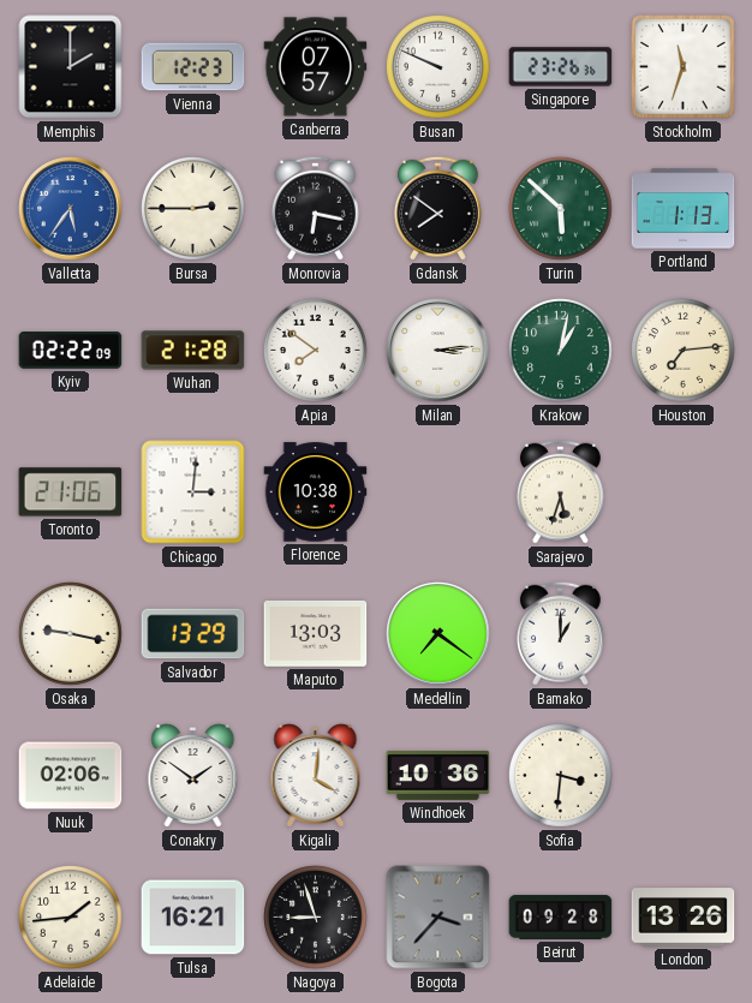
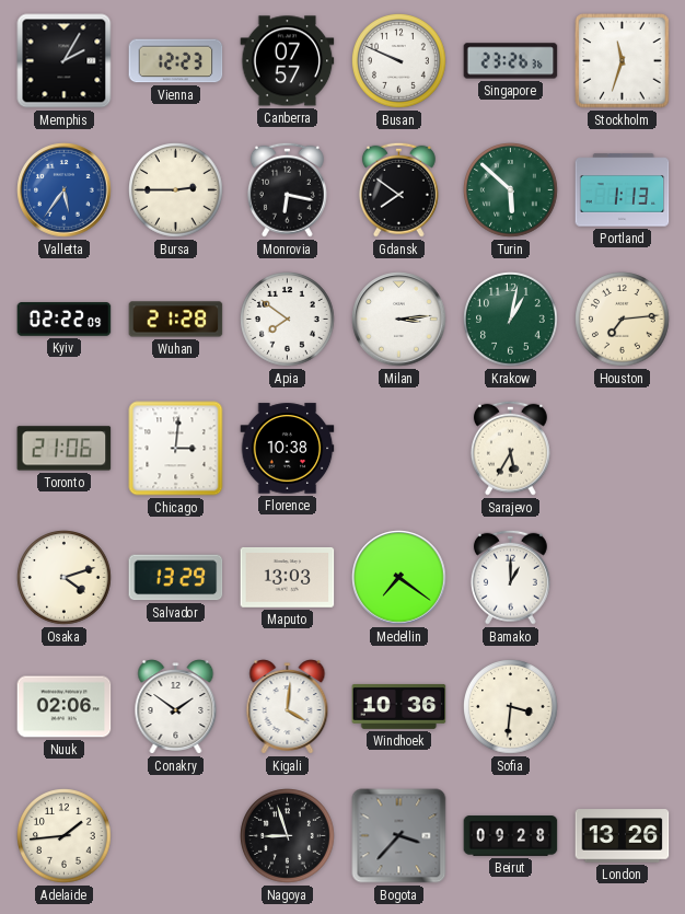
Memphis: 2:00 -> 2:05 (65, 61)
Sarajevo: 5:33 -> 5:35 (510, 448)
Osaka: 9:17 -> 4:12 (65, 578)
Tulsa: 16:21 -> none (193, 918)
